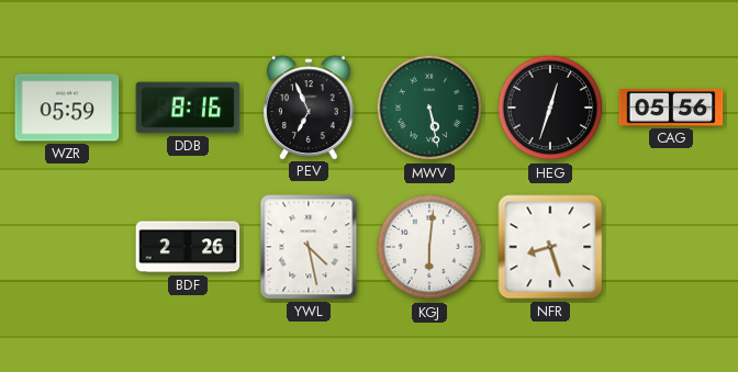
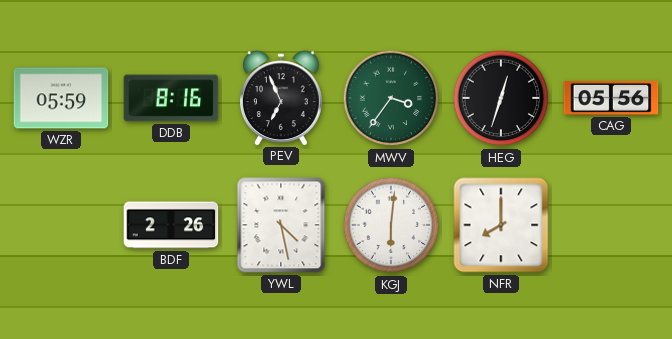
MWV: 5:28 -> 3:36 (391, 98)
NFR: 8:27 -> 8:00 (501, 225)
